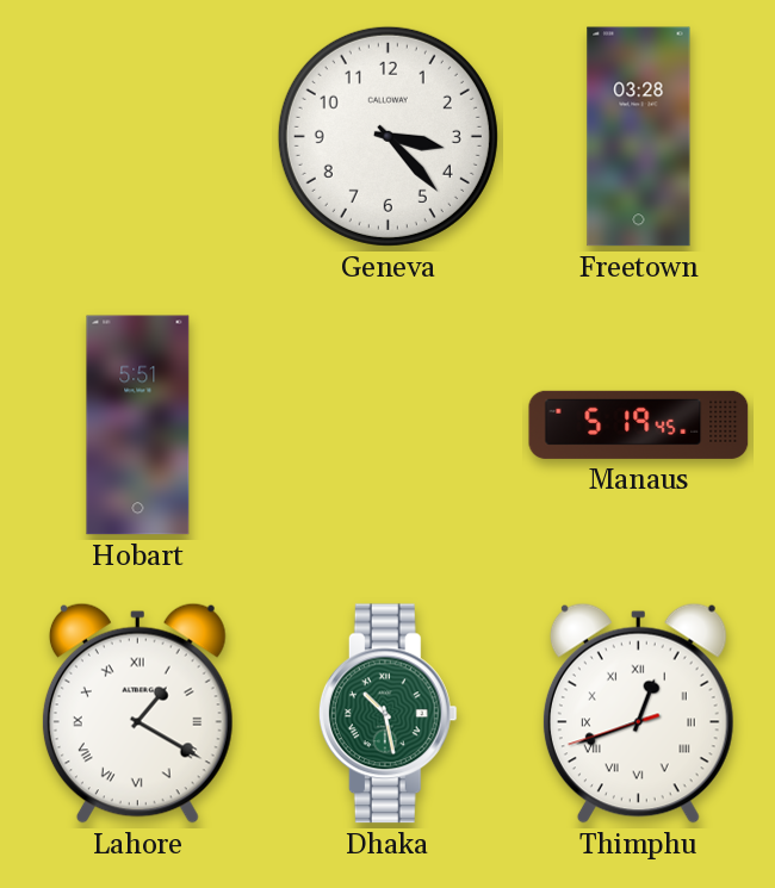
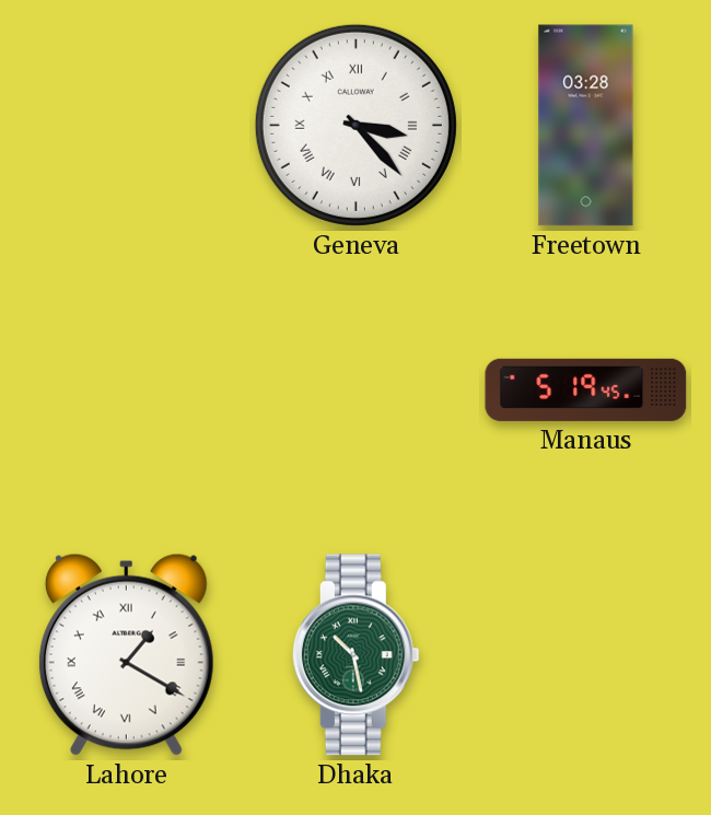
Geneva numerals: Arabic -> Roman (355, 125)
Hobart: 5:51 -> none (138, 426)
Thimphu: 12:41 -> none (638, 713)
